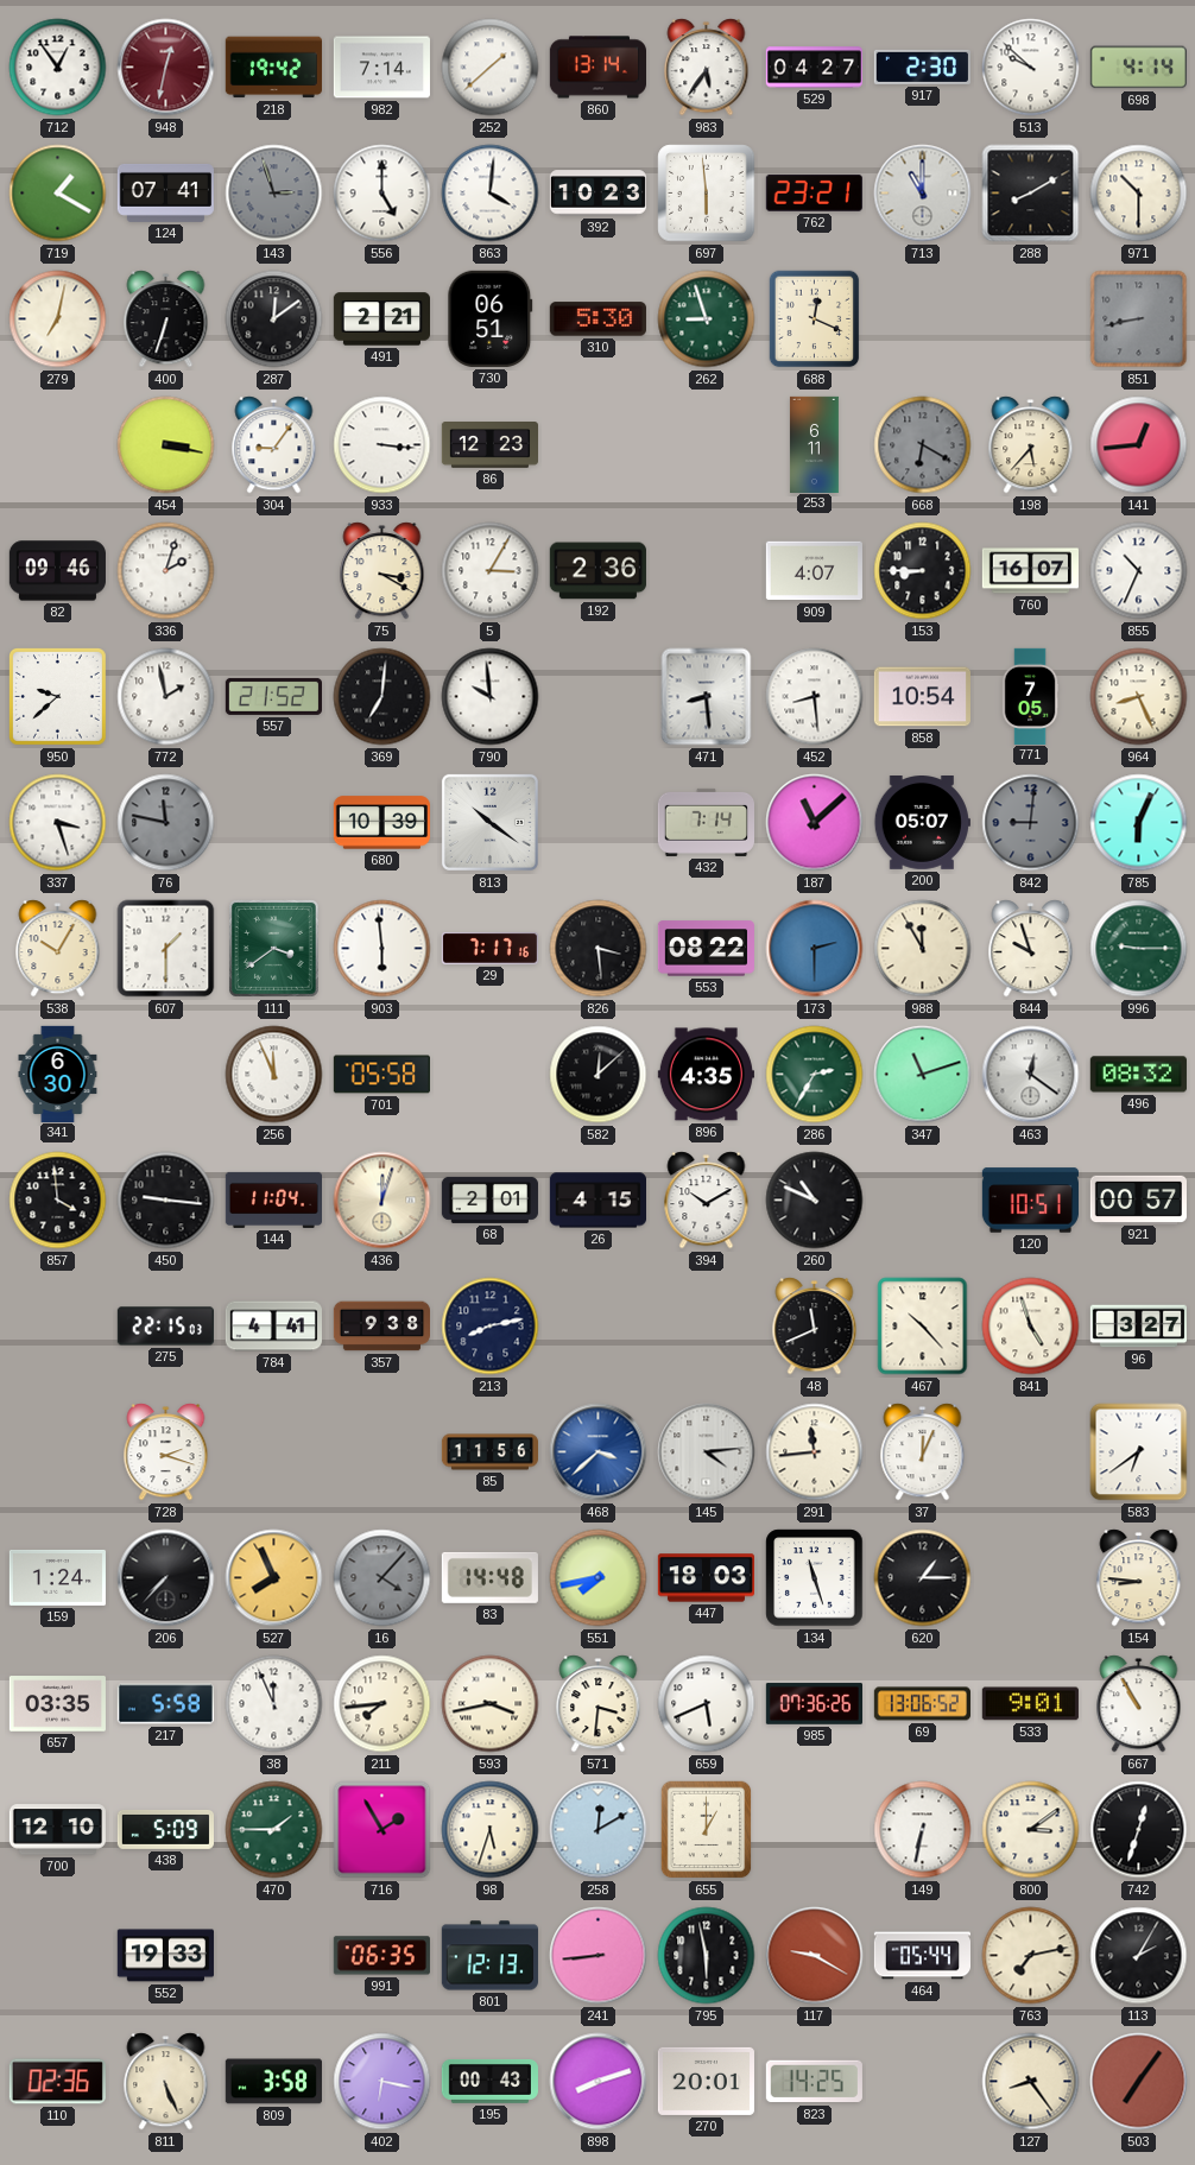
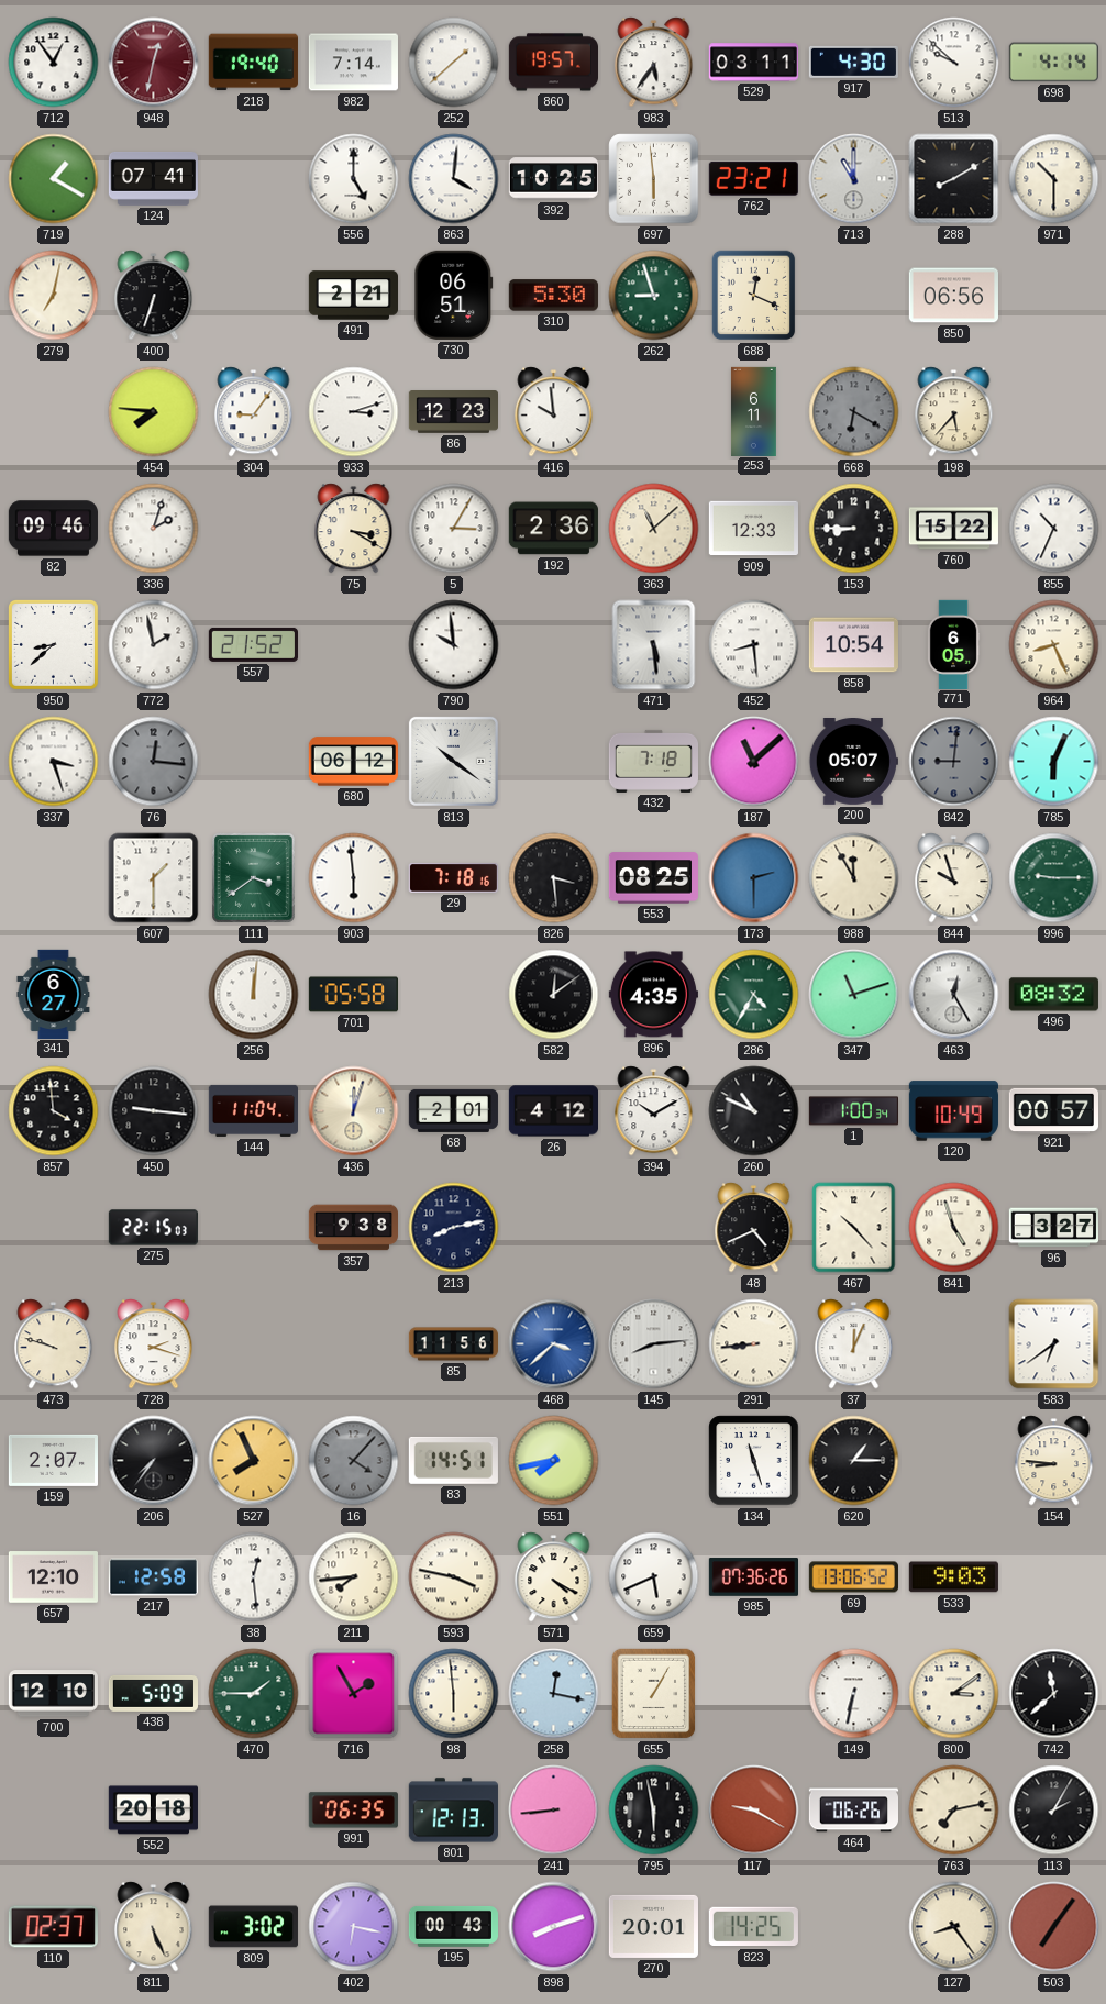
218: 19:42 -> 19:40 (253, 63)
860: 13:14 -> 19:57 (553, 63)
529: 04:27 -> 03:11 (753, 63)
917: 2:30 -> 4:30 (853, 62)
143: 2:57 -> none (274, 194)
392: 10:23 -> 10:25 (553, 179)
287: 12:09 -> none (274, 319)
850: none -> 06:56 (953, 296)
851: 8:43 -> none (1139, 319)
454: 3:17 -> 7:46 (154, 412)
933: 3:16 -> 3:12 (354, 412)
416: none -> 9:59 (554, 412)
141: 12:44 -> none (1139, 445)
363: none -> 11:08 (654, 529)
909: 4:07 -> 12:33 (753, 529)
760: 16:07 -> 15:22 (953, 529)
950: 9:38 -> 8:38 (54, 645)
369: 7:01 -> none (382, 697)
471: 8:29 -> 5:29 (654, 645)
771: 7:05 -> 6:05 (953, 644)
76: 11:47 -> 12:16 (154, 762)
680: 10:39 -> 06:12 (353, 762)
432: 7:14 -> 7:18 (653, 761)
538: 10:05 -> none (58, 949)
29: 7:17 -> 7:18 (453, 878)
553: 08:22 -> 08:25 (653, 878)
341: 6:30 -> 6:27 (54, 994)
256: 11:56 -> 12:01 (254, 995)
582: 12:08 -> 12:09 (554, 995)
286: 2:35 -> 4:35 (754, 995)
463: 12:21 -> 12:25 (954, 995)
26: 4:15 -> 4:12 (553, 1111)
1: none -> 1:00 (853, 1111)
120: 10:51 -> 10:49 (953, 1111)
784: 4:41 -> none (273, 1327)
48: 11:41 -> 4:41 (754, 1228)
473: none -> 9:48 (54, 1344)
145: 4:14 -> 8:14 (654, 1344)
291: 11:44 -> 8:44 (754, 1344)
159: 1:24 -> 2:07 (53, 1460)
206: 7:37 -> 7:36 (154, 1461)
83: 14:48 -> 14:51 (453, 1460)
447: 18:03 -> none (706, 1578)
657: 03:35 -> 12:10 (53, 1577)
217: 5:58 -> 12:58 (153, 1577)
38: 11:56 -> 12:29 (254, 1577)
593: 3:43 -> 3:47 (454, 1577)
571: 3:31 -> 4:20 (554, 1577)
533: 9:01 -> 9:03 (953, 1577)
667: 10:55 -> none (1139, 1704)
98: 5:33 -> 5:59 (454, 1694)
258: 12:10 -> 12:17 (554, 1694)
655: 1:00 -> 1:05 (654, 1694)
742: 12:33 -> 11:38 (1054, 1694)
552: 19:33 -> 20:18 (153, 1811)
464: 05:44 -> 06:26 (853, 1811)
110: 02:36 -> 02:37 (53, 1927)
809: 3:58 -> 3:02 (253, 1927)
